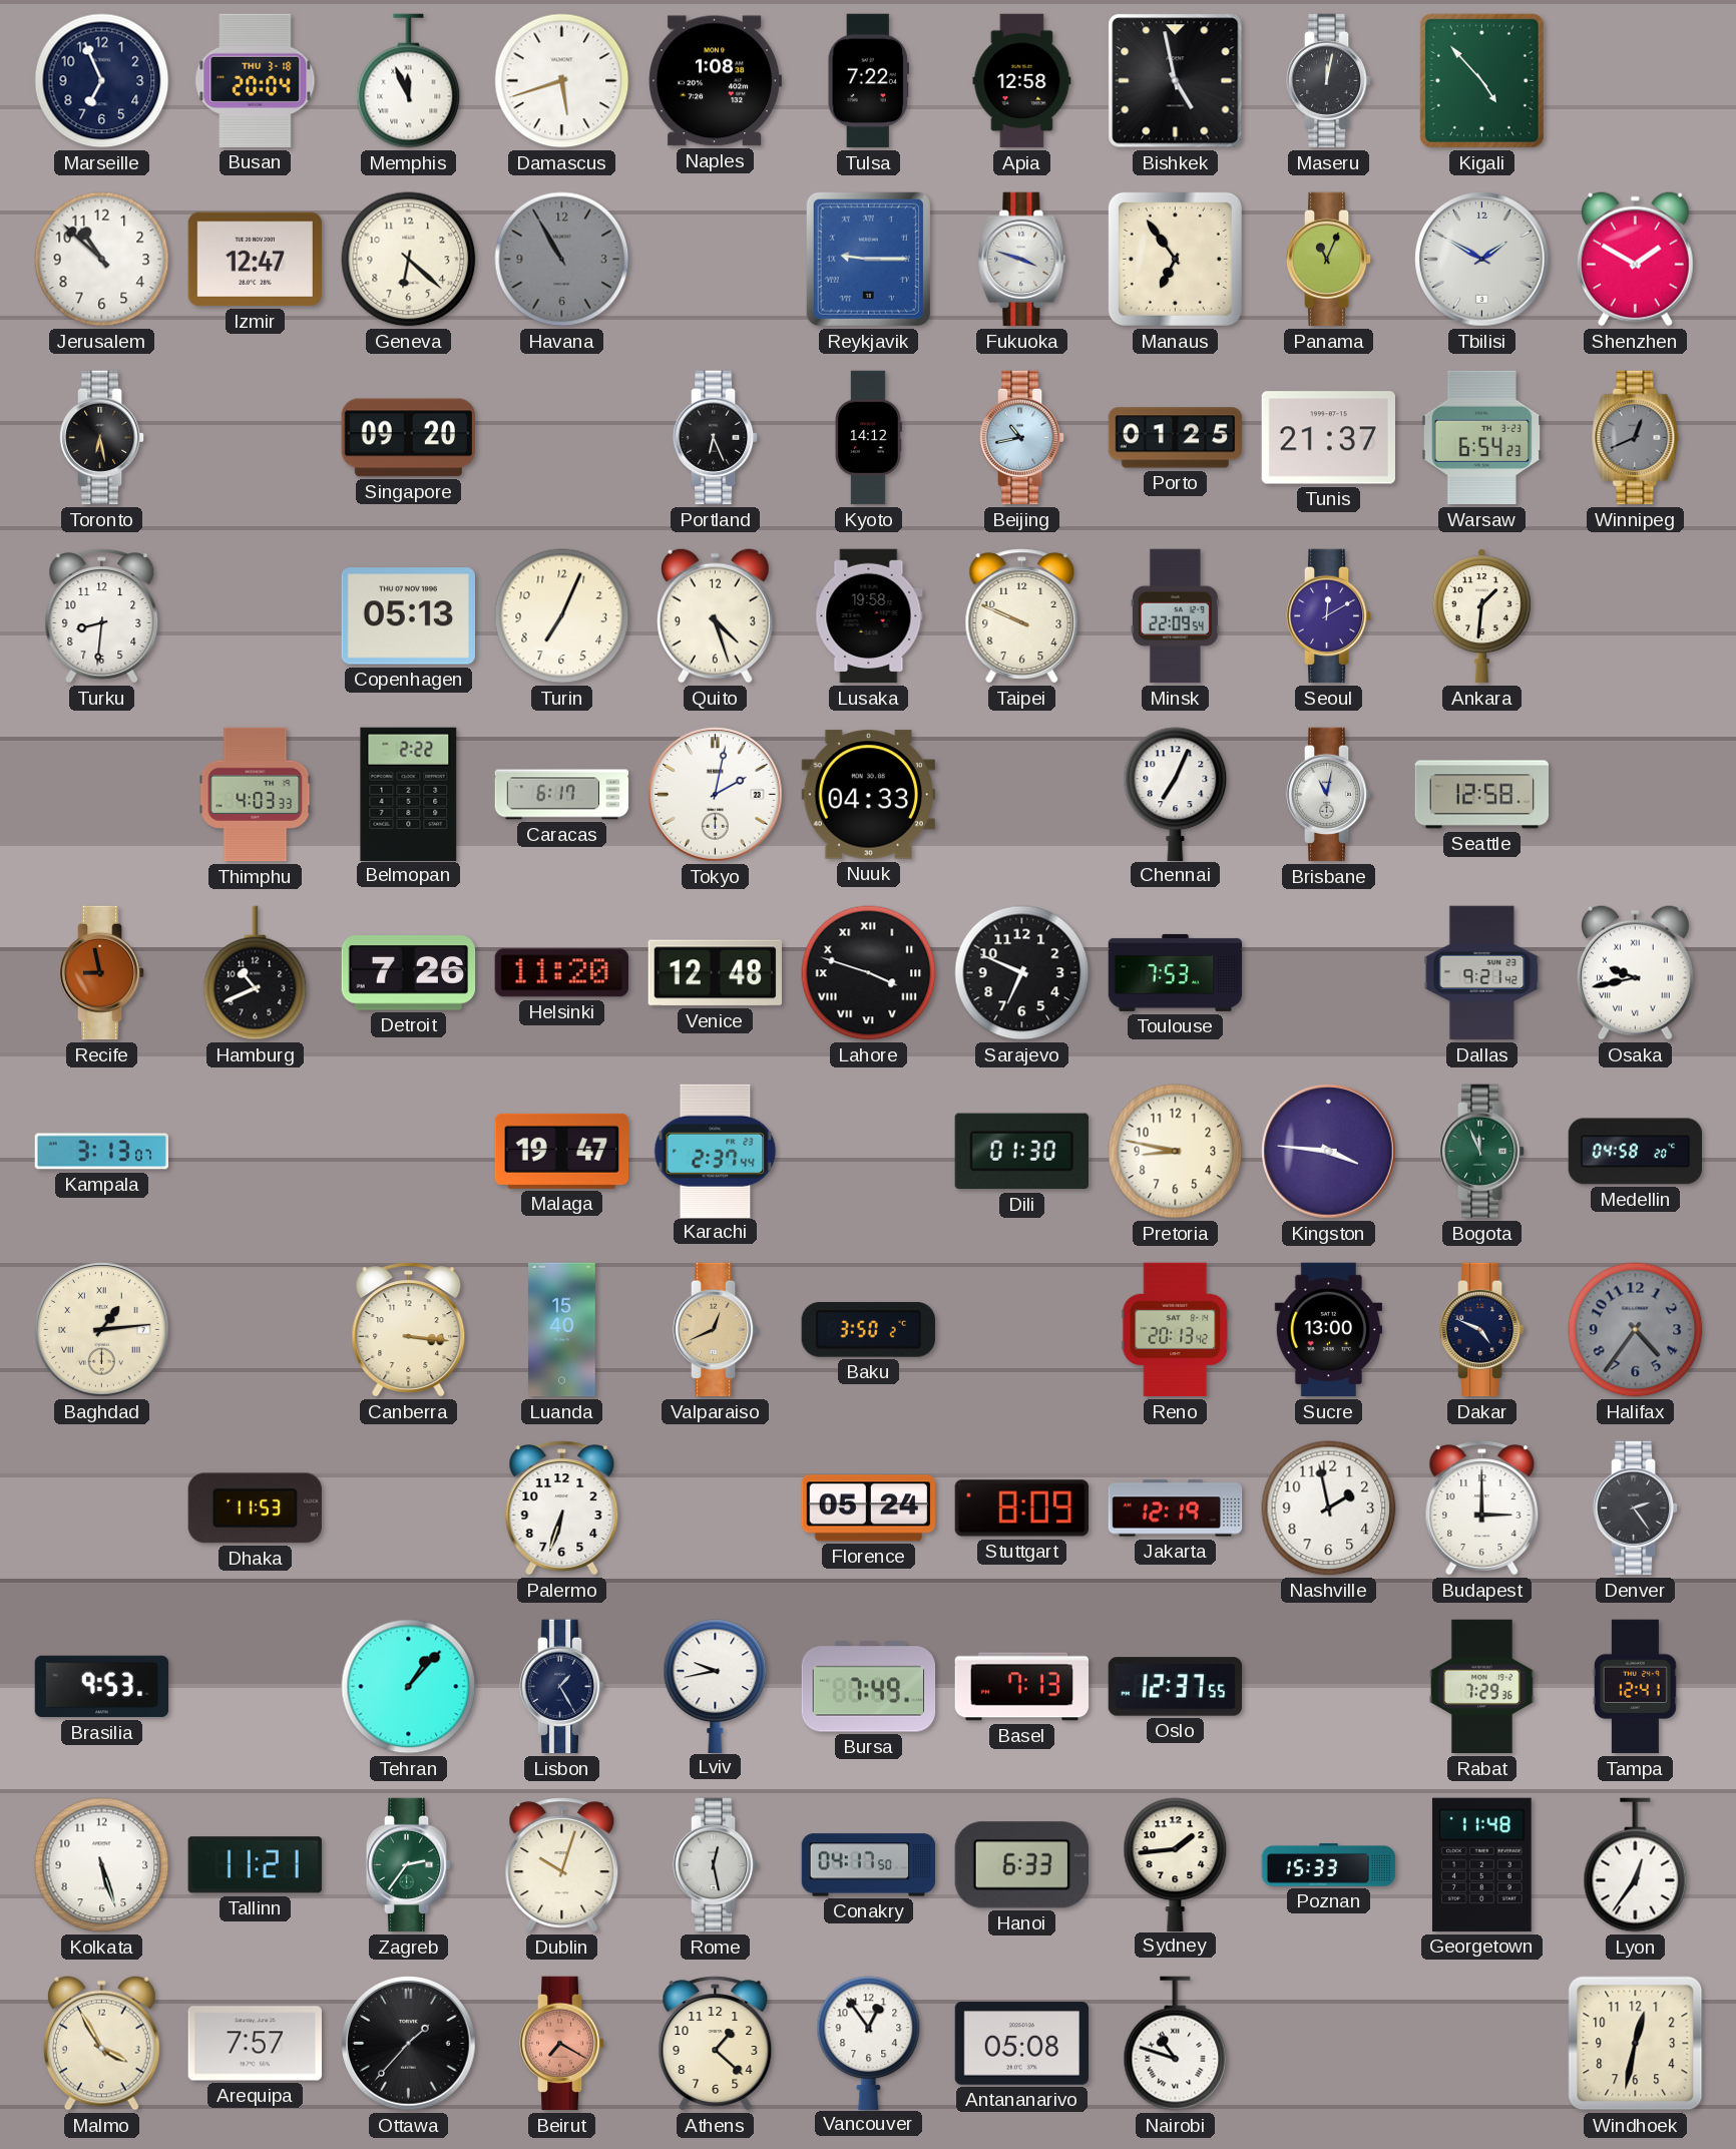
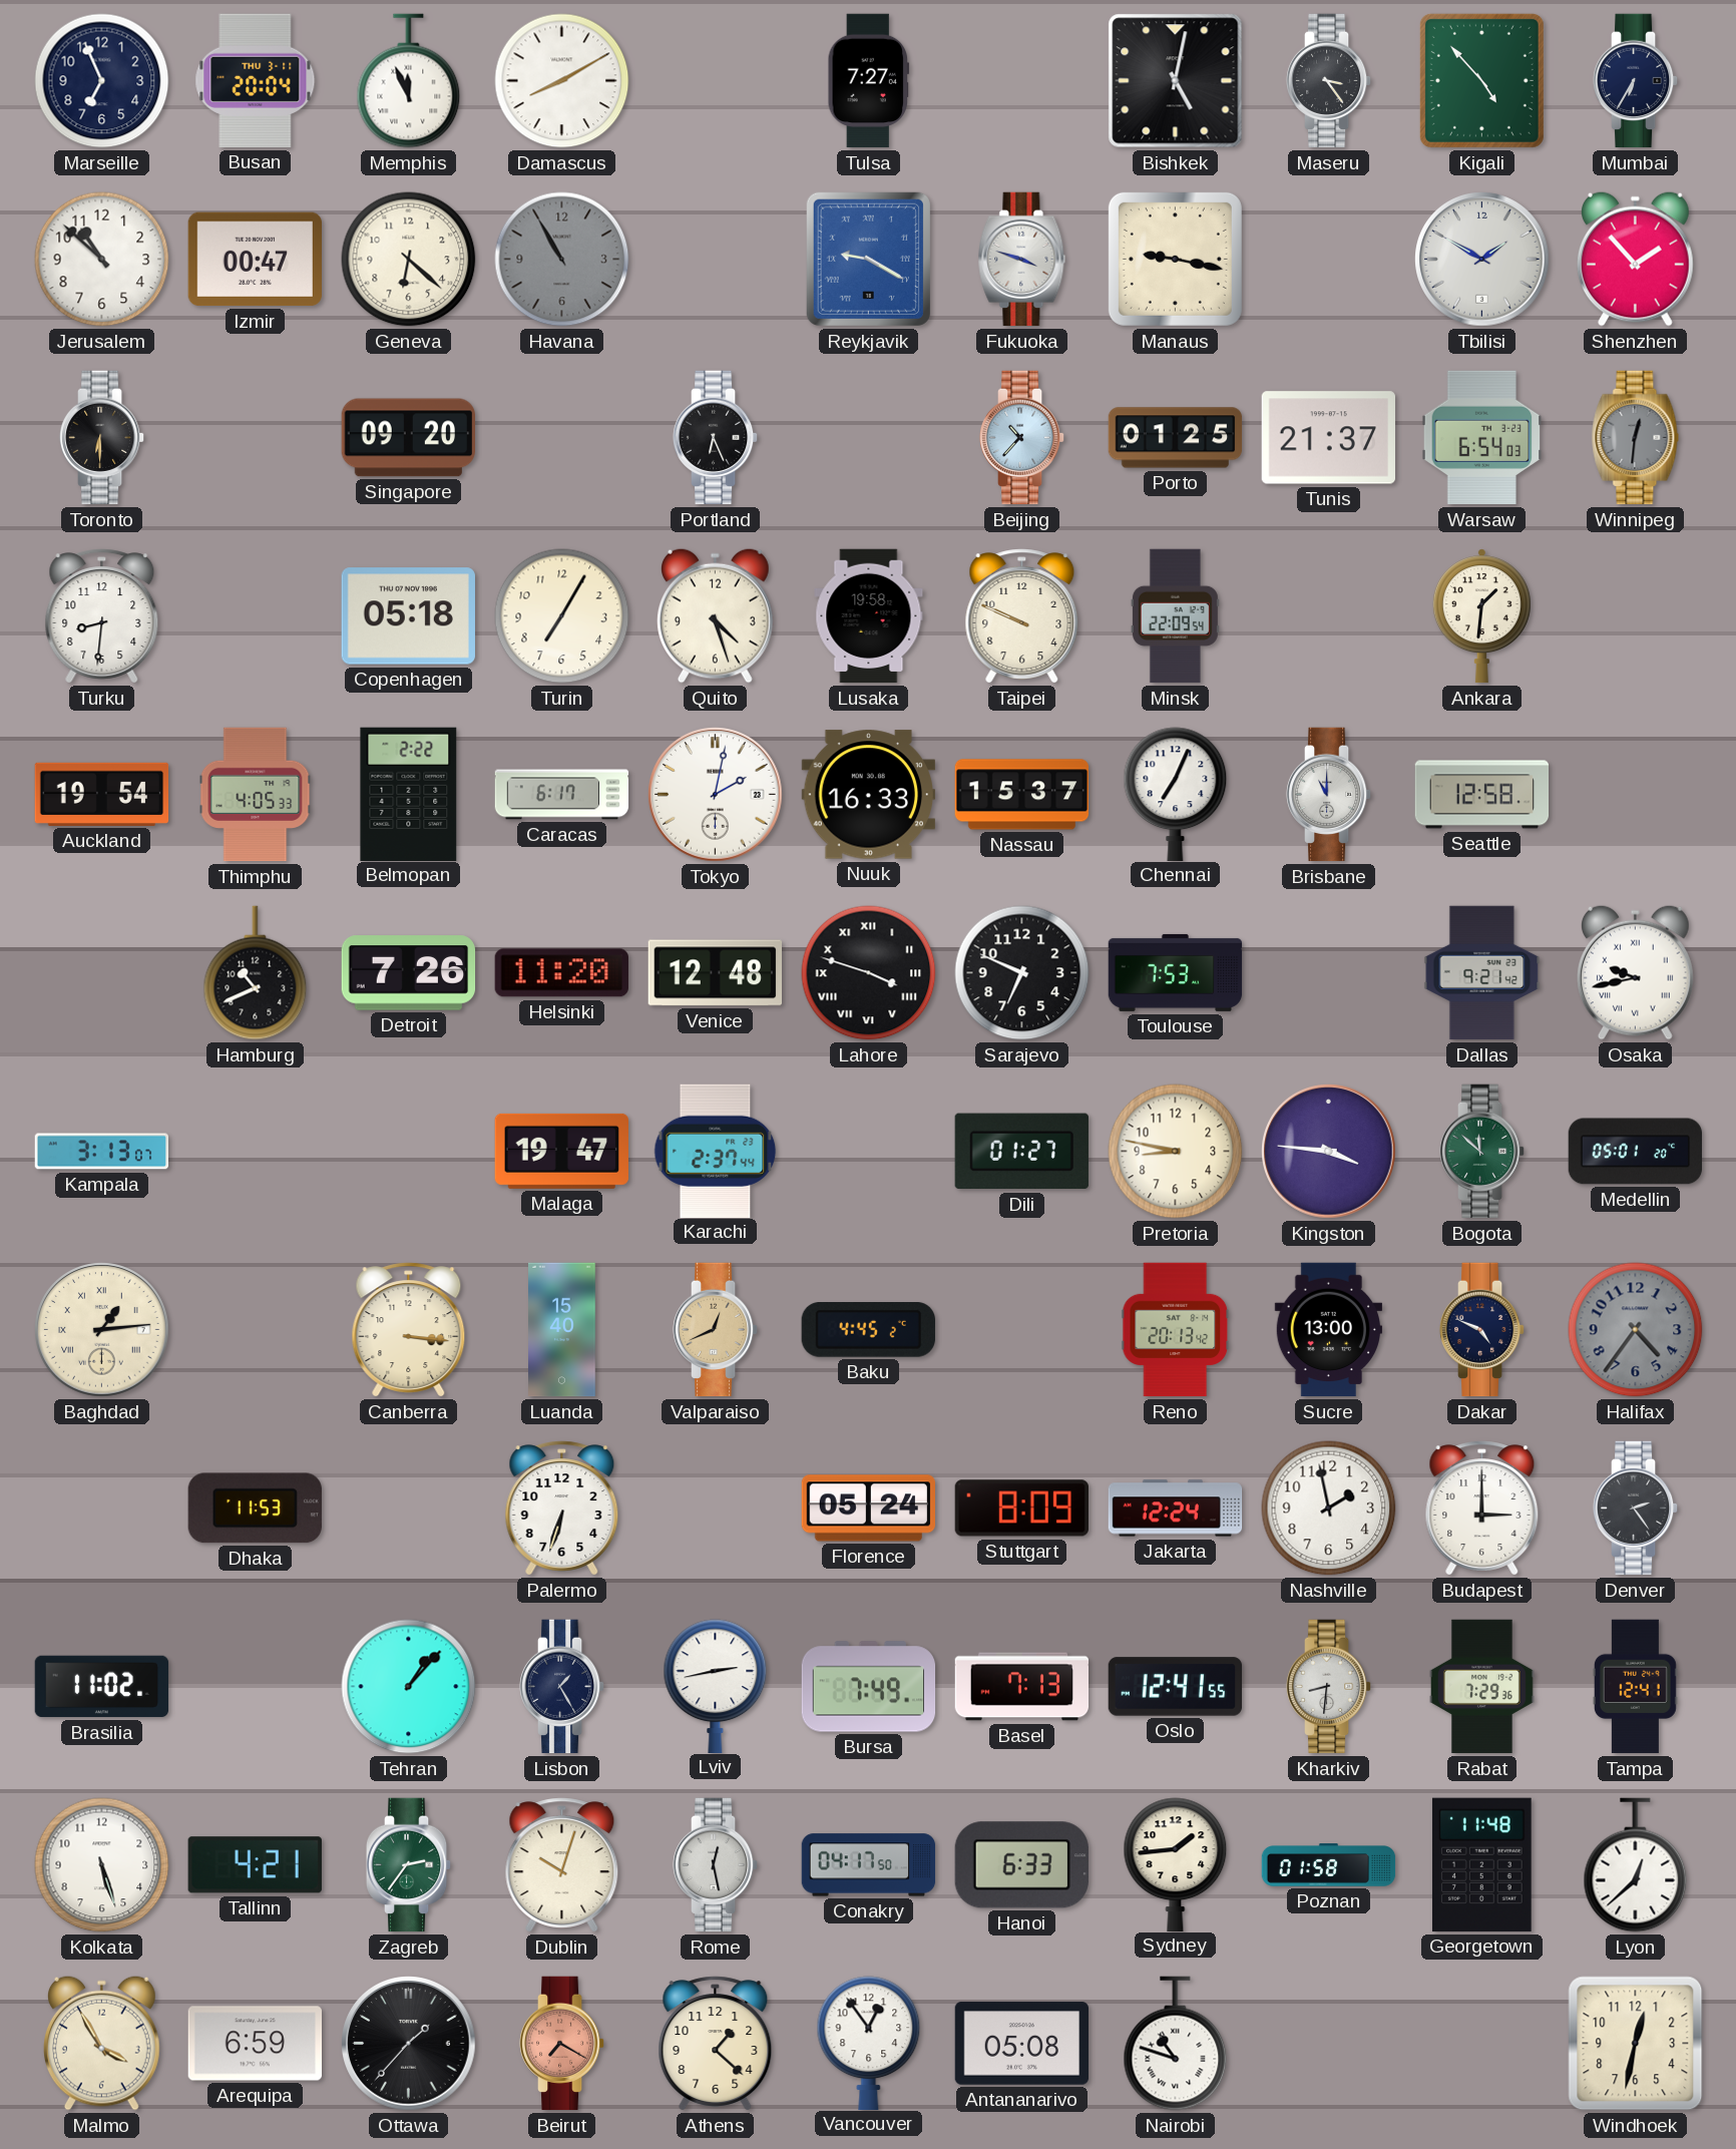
Busan date: THU 3-18 -> THU 3-11 (256, 80)
Damascus: 5:42 -> 8:10 (562, 81)
Naples: 1:08 -> none (715, 81)
Tulsa: 7:22 -> 7:27 (868, 81)
Apia: 12:58 -> none (1022, 81)
Bishkek: 4:58 -> 5:02 (1176, 81)
Maseru: 12:02 -> 3:24 (1329, 81)
Mumbai: none -> 6:35 (1636, 81)
Izmir: 12:47 -> 00:47 (255, 260)
Reykjavik: 9:15 -> 9:20 (868, 259)
Manaus: 6:54 -> 9:17 (1175, 259)
Panama: 11:04 -> none (1329, 260)
Shenzhen: 1:50 -> 1:53 (1635, 259)
Toronto: 6:28 -> 6:30 (102, 438)
Kyoto: 14:12 -> none (869, 438)
Beijing: 10:43 -> 10:37 (1022, 438)
Warsaw: 6:54:23 -> 6:54:03 (1482, 438)
Winnipeg: 12:41 -> 12:31 (1636, 438)
Copenhagen: 05:13 -> 05:18 (408, 616)
Turin: 7:04 -> 7:05 (562, 616)
Seoul: 12:10 -> none (1329, 616)
Auckland: none -> 19:54 (102, 794)
Thimphu: 4:03 -> 4:05 (256, 795)
Nuuk: 04:33 -> 16:33 (868, 795)
Nassau: none -> 15:37 (1022, 795)
Brisbane: 11:02 -> 11:00 (1329, 795)
Recife: 8:58 -> none (102, 973)
Dili: 01:30 -> 01:27 (1021, 1152)
Bogota: 11:56 -> 11:52 (1482, 1152)
Medellin: 04:58 -> 05:01 (1636, 1152)
Baku: 3:50 -> 4:45 (868, 1330)
Jakarta: 12:19 -> 12:24 (1176, 1509)
Brasilia: 9:53 -> 11:02 (102, 1687)
Lviv: 9:43 -> 2:43 (716, 1686)
Oslo: 12:37 -> 12:41 (1176, 1687)
Kharkiv: none -> 8:31 (1329, 1687)
Tallinn: 11:21 -> 4:21 (255, 1865)
Poznan: 15:33 -> 01:58 (1329, 1865)
Lyon: 12:36 -> 12:38 (1636, 1865)
Arequipa: 7:57 -> 6:59 (255, 2044)
